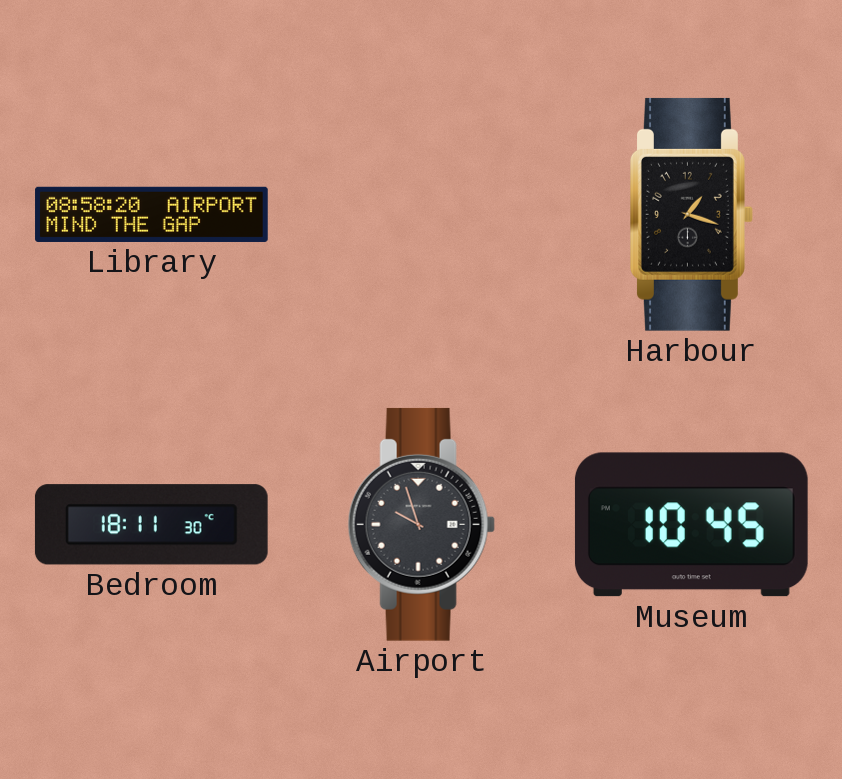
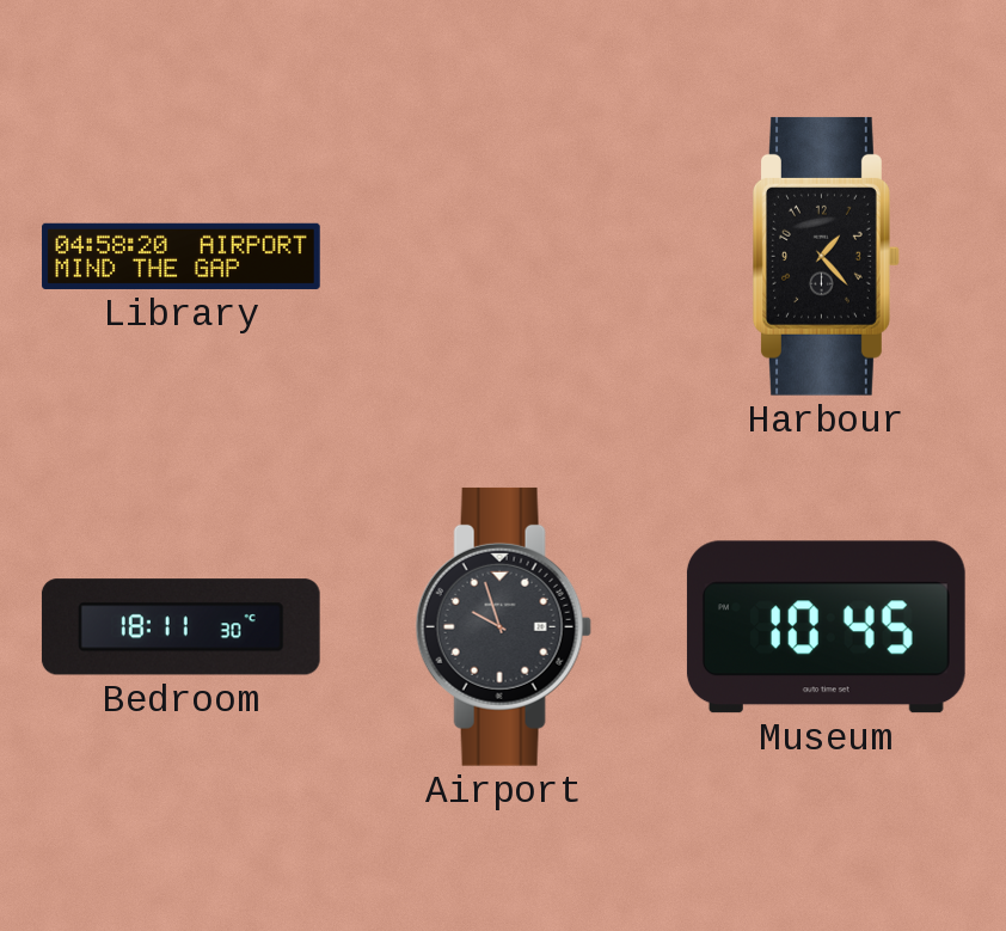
Library: 08:58 -> 04:58 (182, 256)
Harbour: 1:18 -> 1:23 (827, 256)
